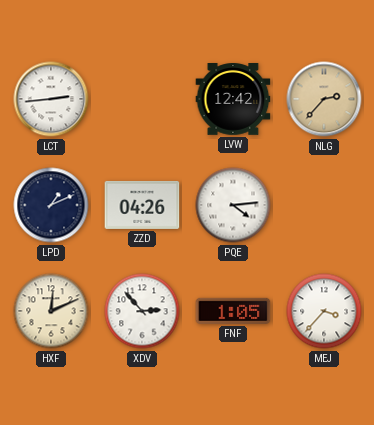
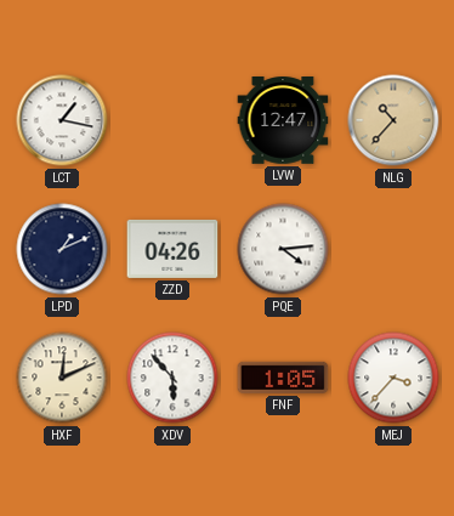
LCT: 2:44 -> 1:17 (62, 120)
LVW: 12:42 -> 12:47 (283, 121)
NLG: 2:37 -> 10:37 (393, 120)
XDV: 2:53 -> 5:53 (172, 378)
